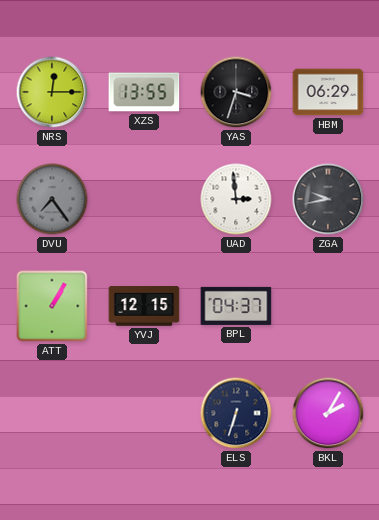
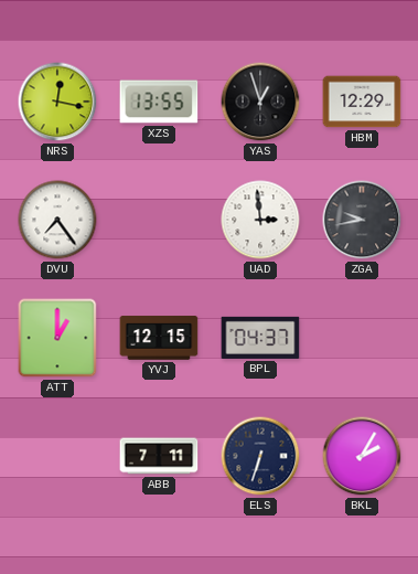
NRS: 12:15 -> 12:17 (57, 102)
YAS: 3:33 -> 12:57 (260, 102)
HBM: 06:29 -> 12:29 (362, 102)
DVU dial: grey -> white (57, 220)
ATT: 1:05 -> 1:00 (57, 338)
ABB: none -> 7:11 (159, 456)
